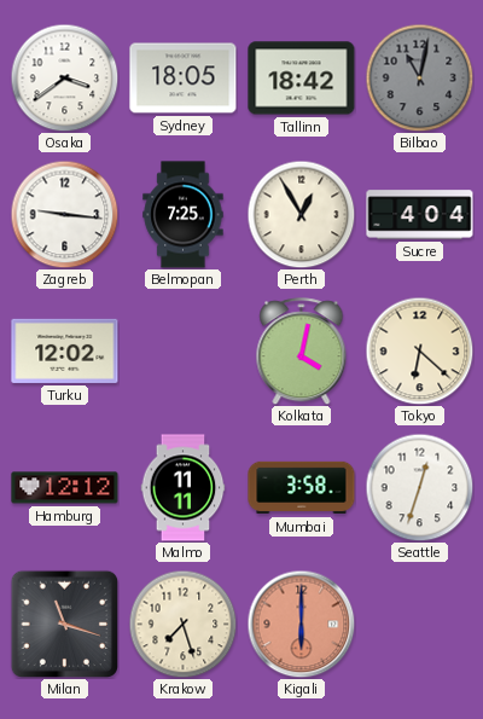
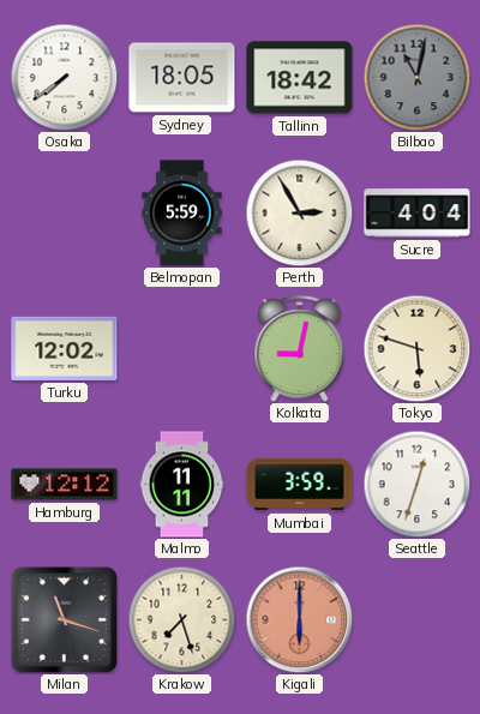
Osaka: 3:39 -> 7:39 (64, 77)
Zagreb: 9:16 -> none (64, 214)
Belmopan: 7:25 -> 5:59 (182, 214)
Perth: 12:55 -> 2:55 (299, 212)
Kolkata: 4:02 -> 9:02 (300, 349)
Tokyo: 6:22 -> 5:48 (416, 348)
Mumbai: 3:58 -> 3:59 (300, 485)
